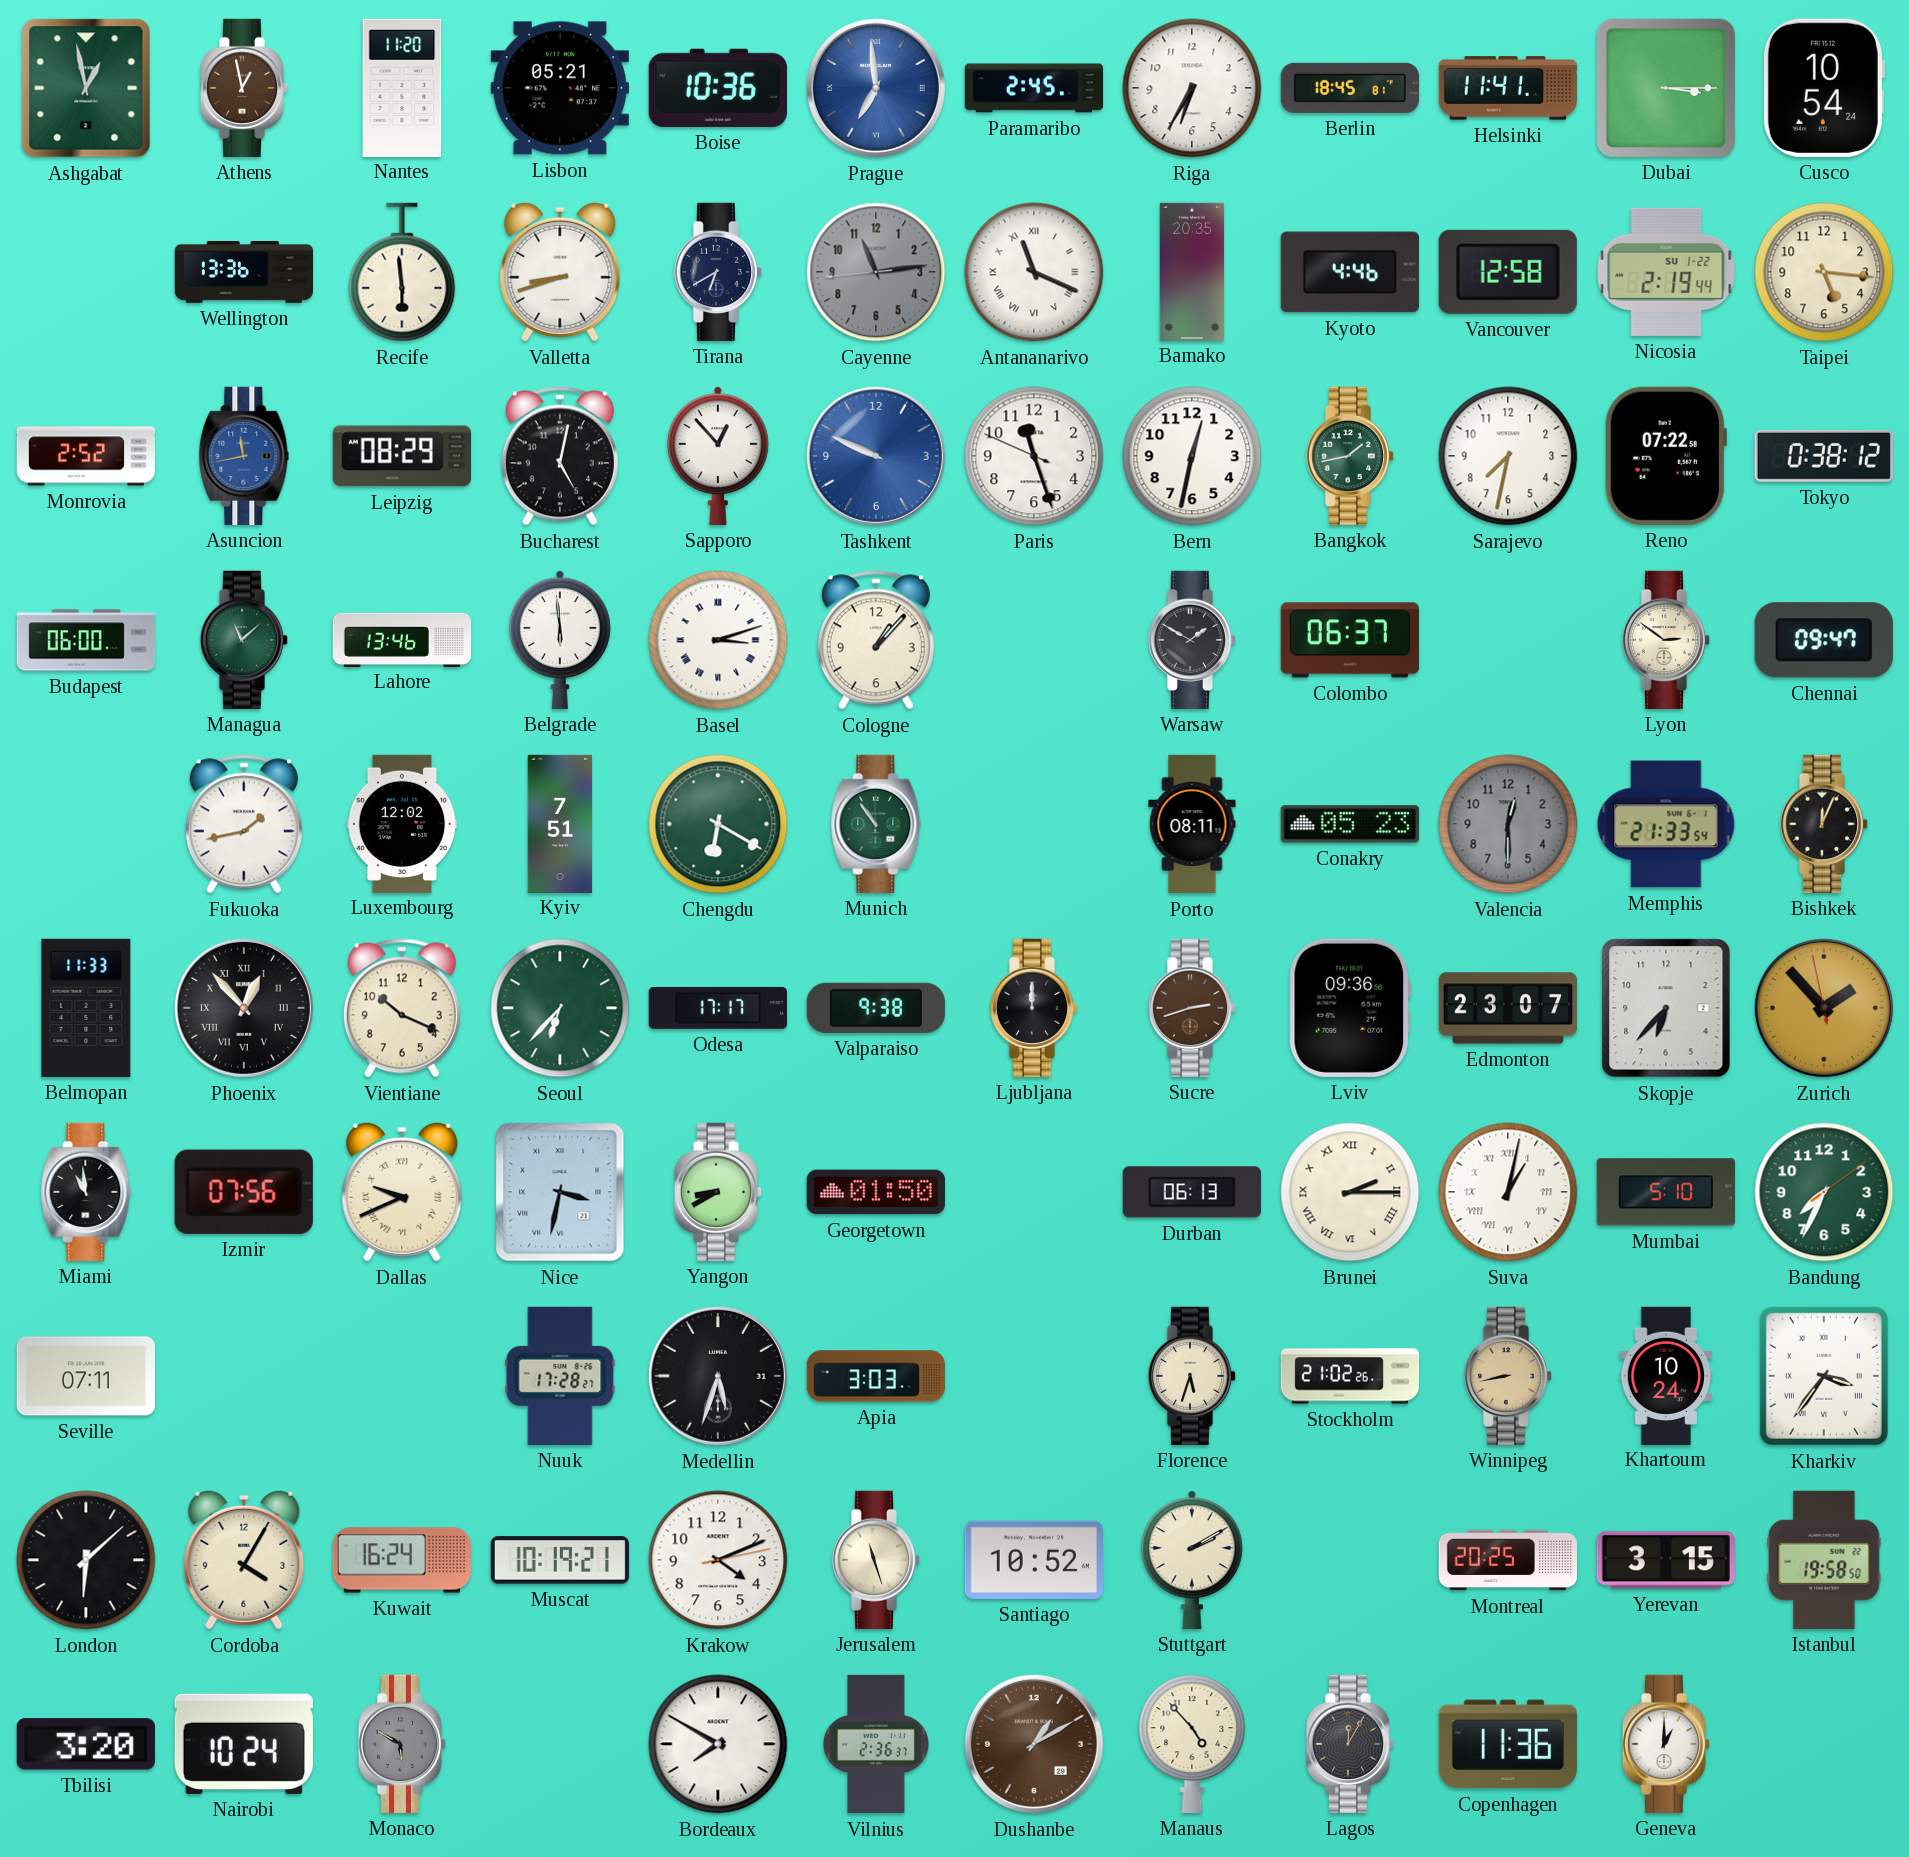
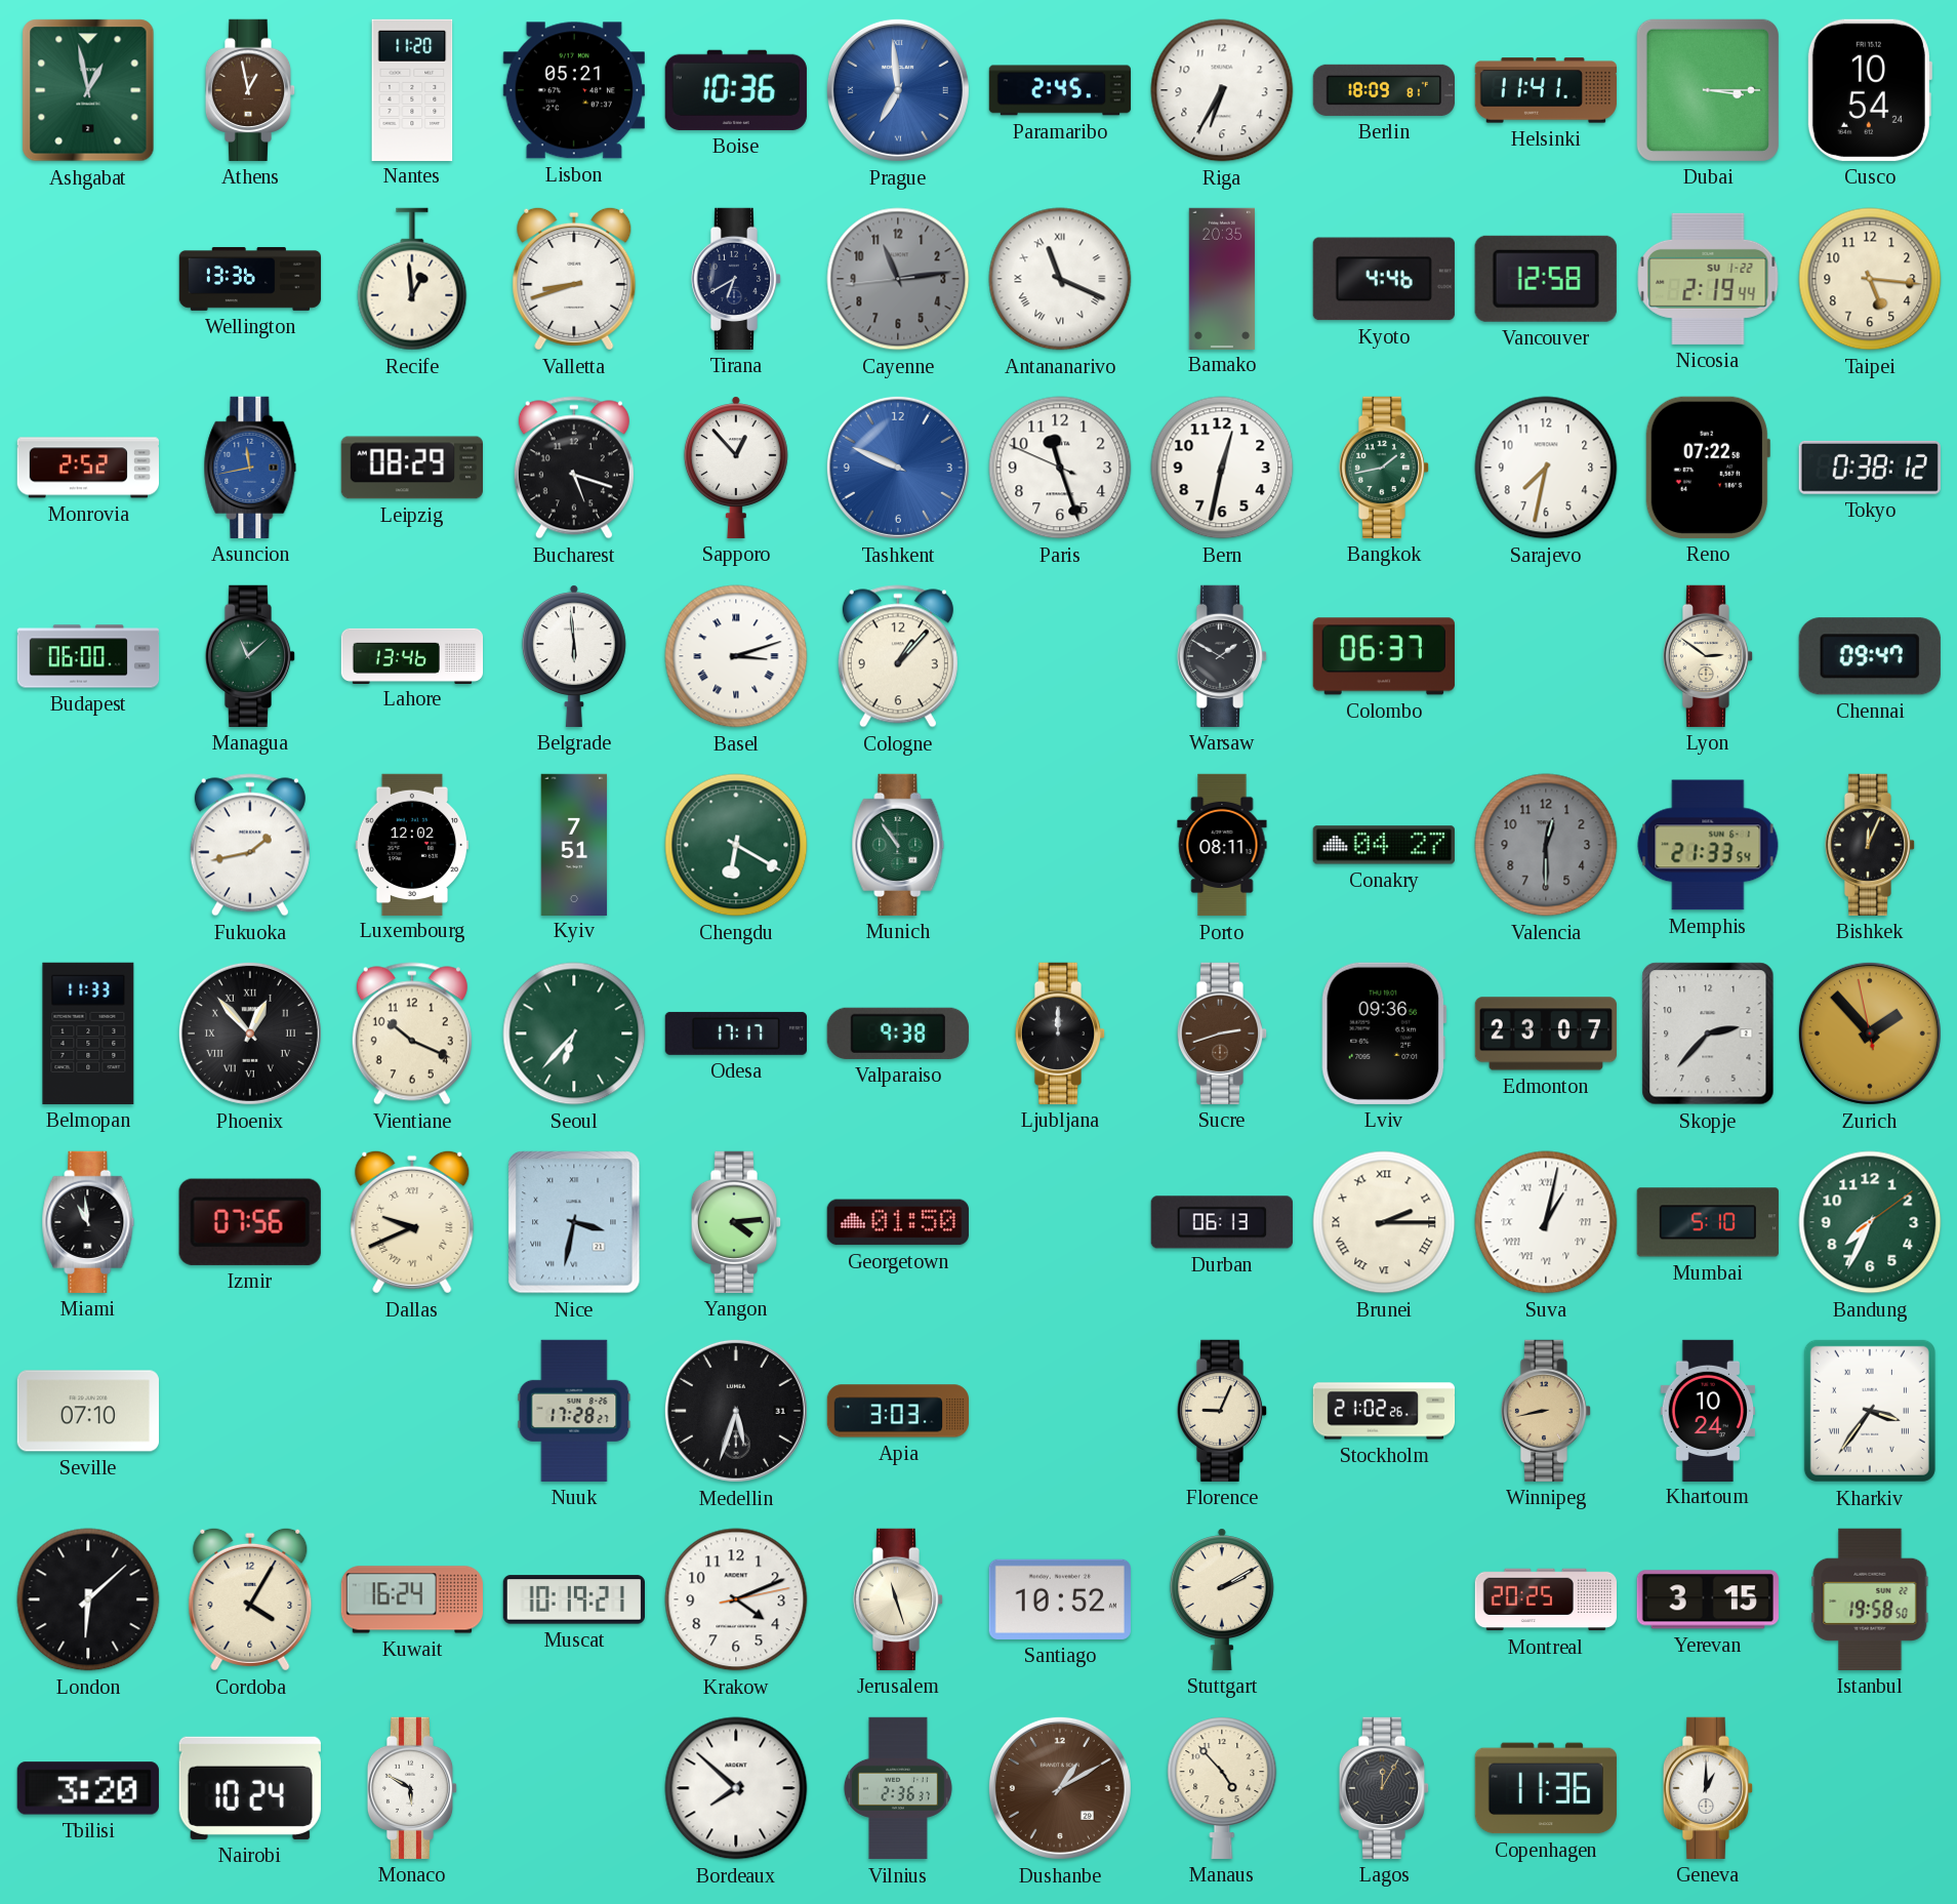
Berlin: 18:45 -> 18:09 (1383, 90)
Recife: 5:59 -> 12:59 (412, 279)
Bucharest: 5:02 -> 5:18 (574, 468)
Conakry: 05:23 -> 04:27 (1384, 845)
Skopje: 6:37 -> 2:37 (1708, 1034)
Yangon: 8:40 -> 4:14 (736, 1222)
Seville: 07:11 -> 07:10 (88, 1411)
Florence: 5:33 -> 9:04 (1222, 1411)
Monaco dial: grey -> white (412, 1788)
Bordeaux: 7:50 -> 7:52 (736, 1788)
